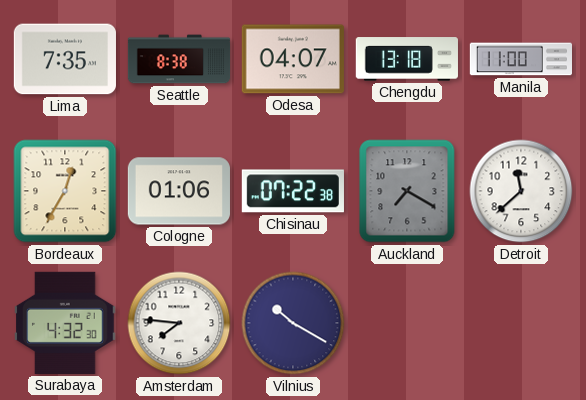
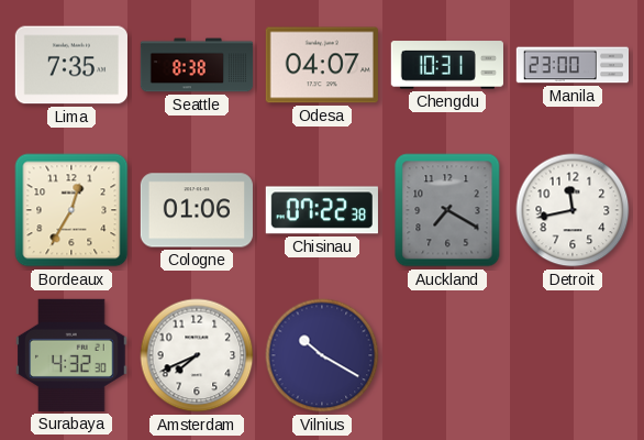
Chengdu: 13:18 -> 10:31 (447, 65)
Manila: 11:00 -> 23:00 (571, 65)
Detroit: 11:38 -> 11:43 (573, 210)
Amsterdam: 7:46 -> 7:41 (197, 355)
